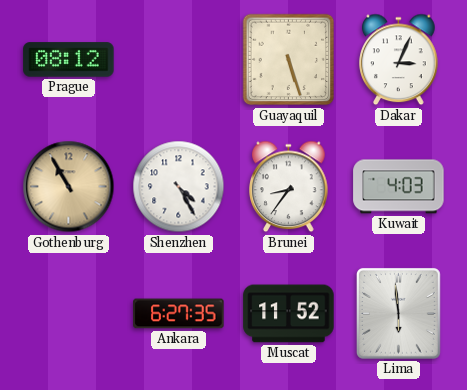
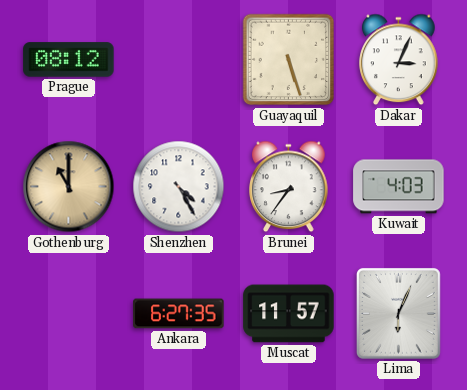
Gothenburg: 10:55 -> 11:00 (69, 187)
Muscat: 11:52 -> 11:57 (289, 314)
Lima: 5:59 -> 6:04 (398, 313)
